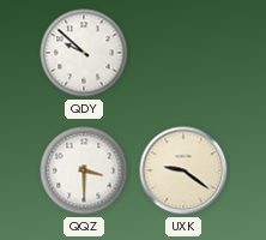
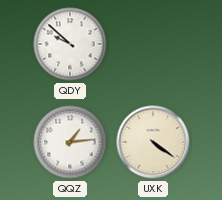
QQZ: 3:30 -> 1:14 (70, 142)
UXK: 9:21 -> 4:21 (153, 142)
